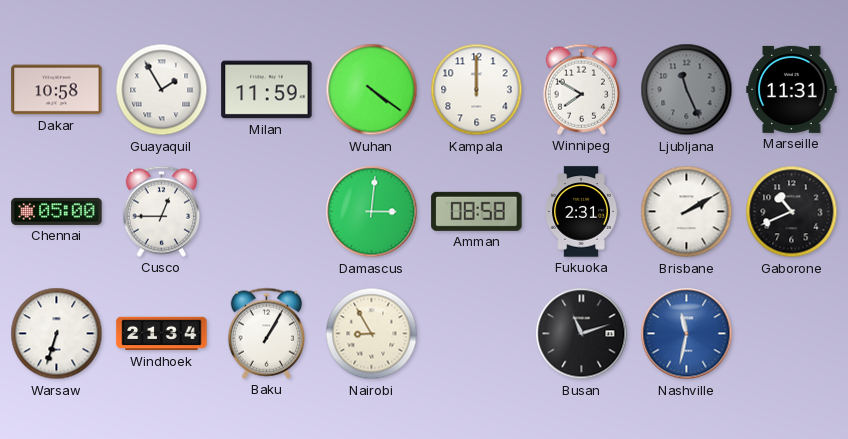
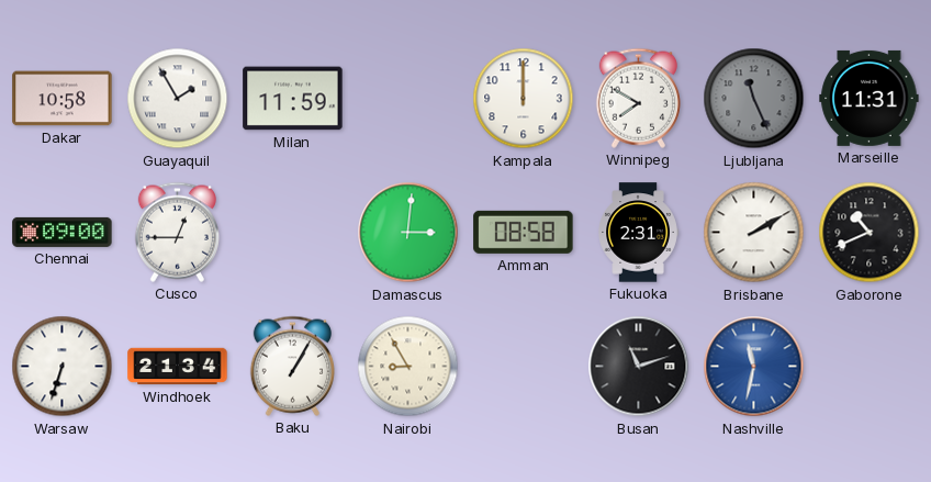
Wuhan: 4:21 -> none (372, 90)
Chennai: 05:00 -> 09:00 (63, 232)
